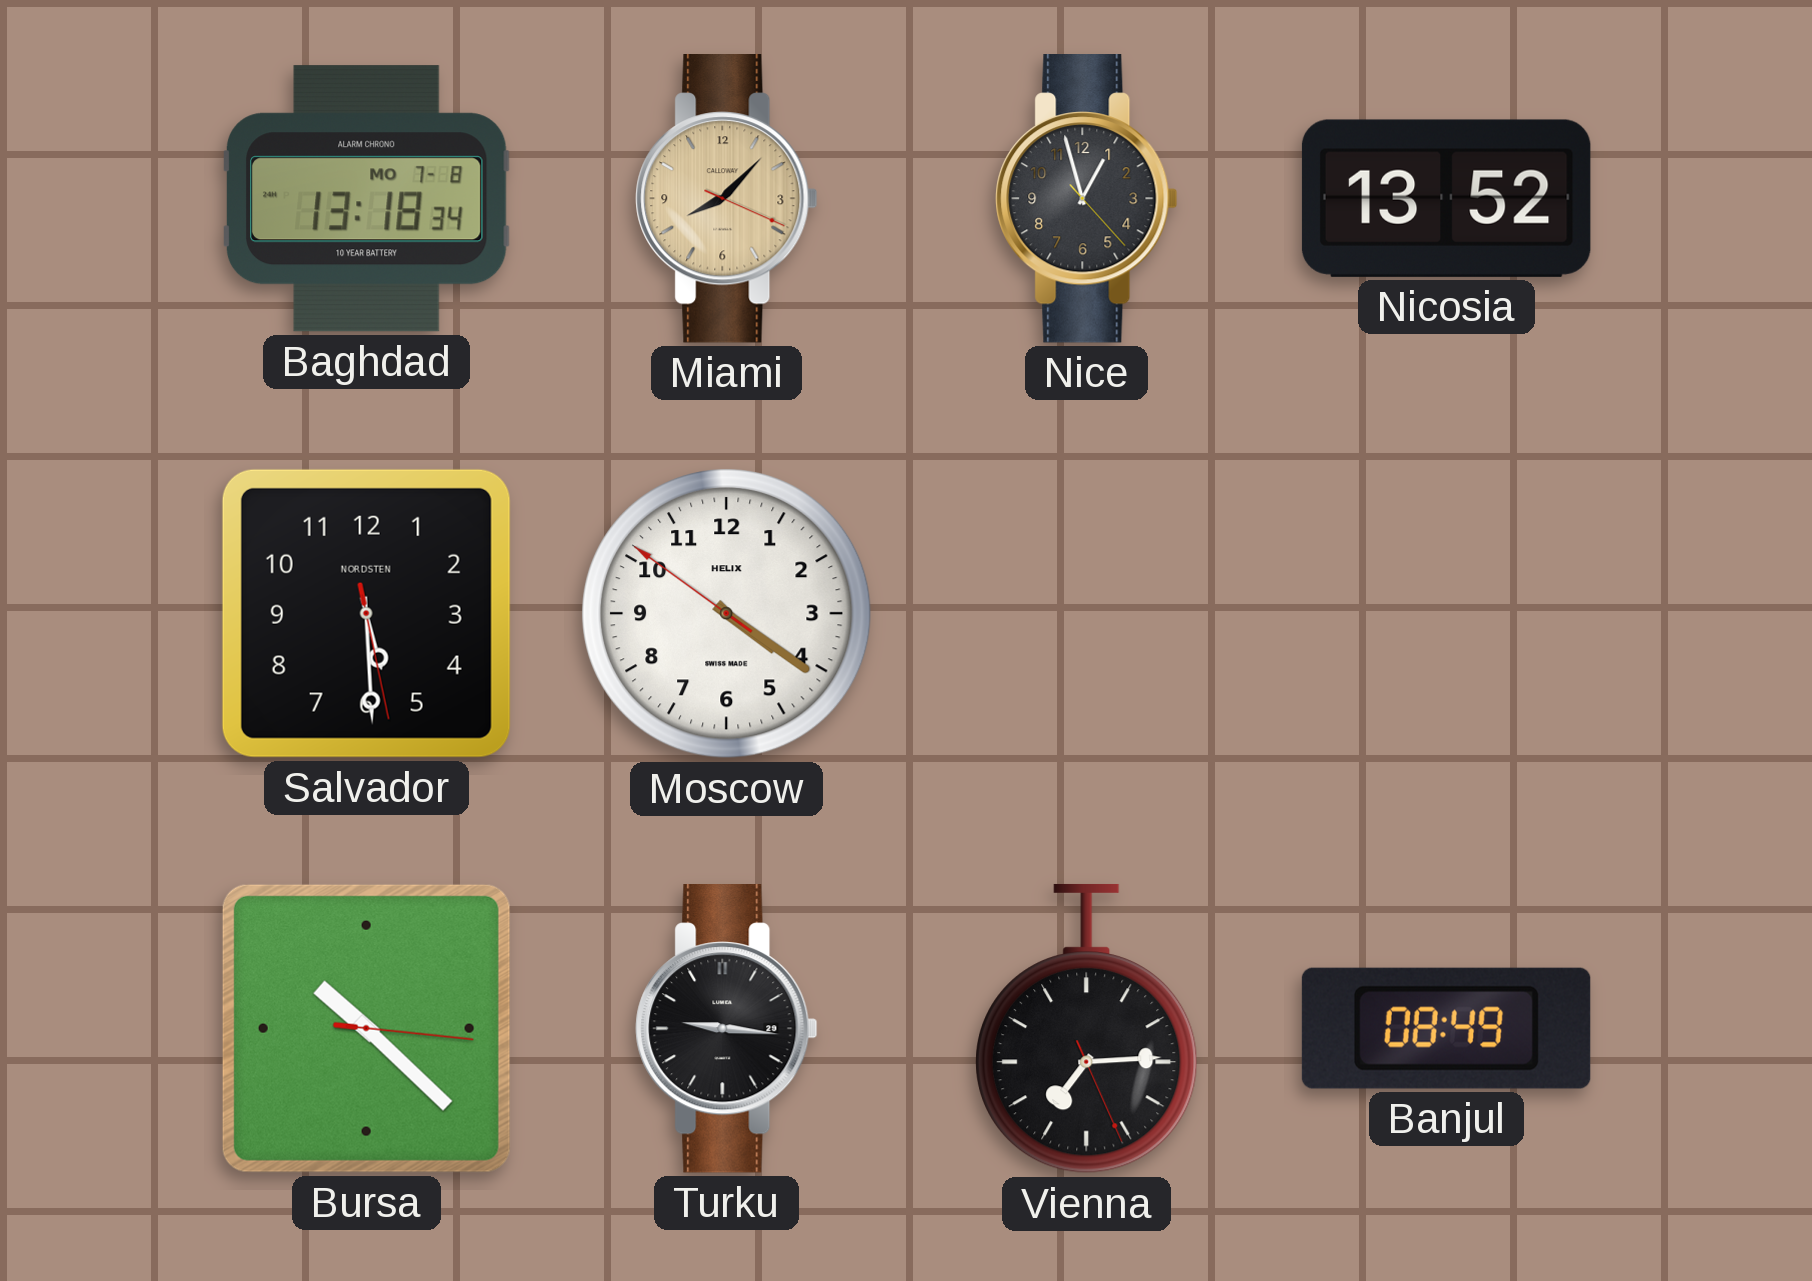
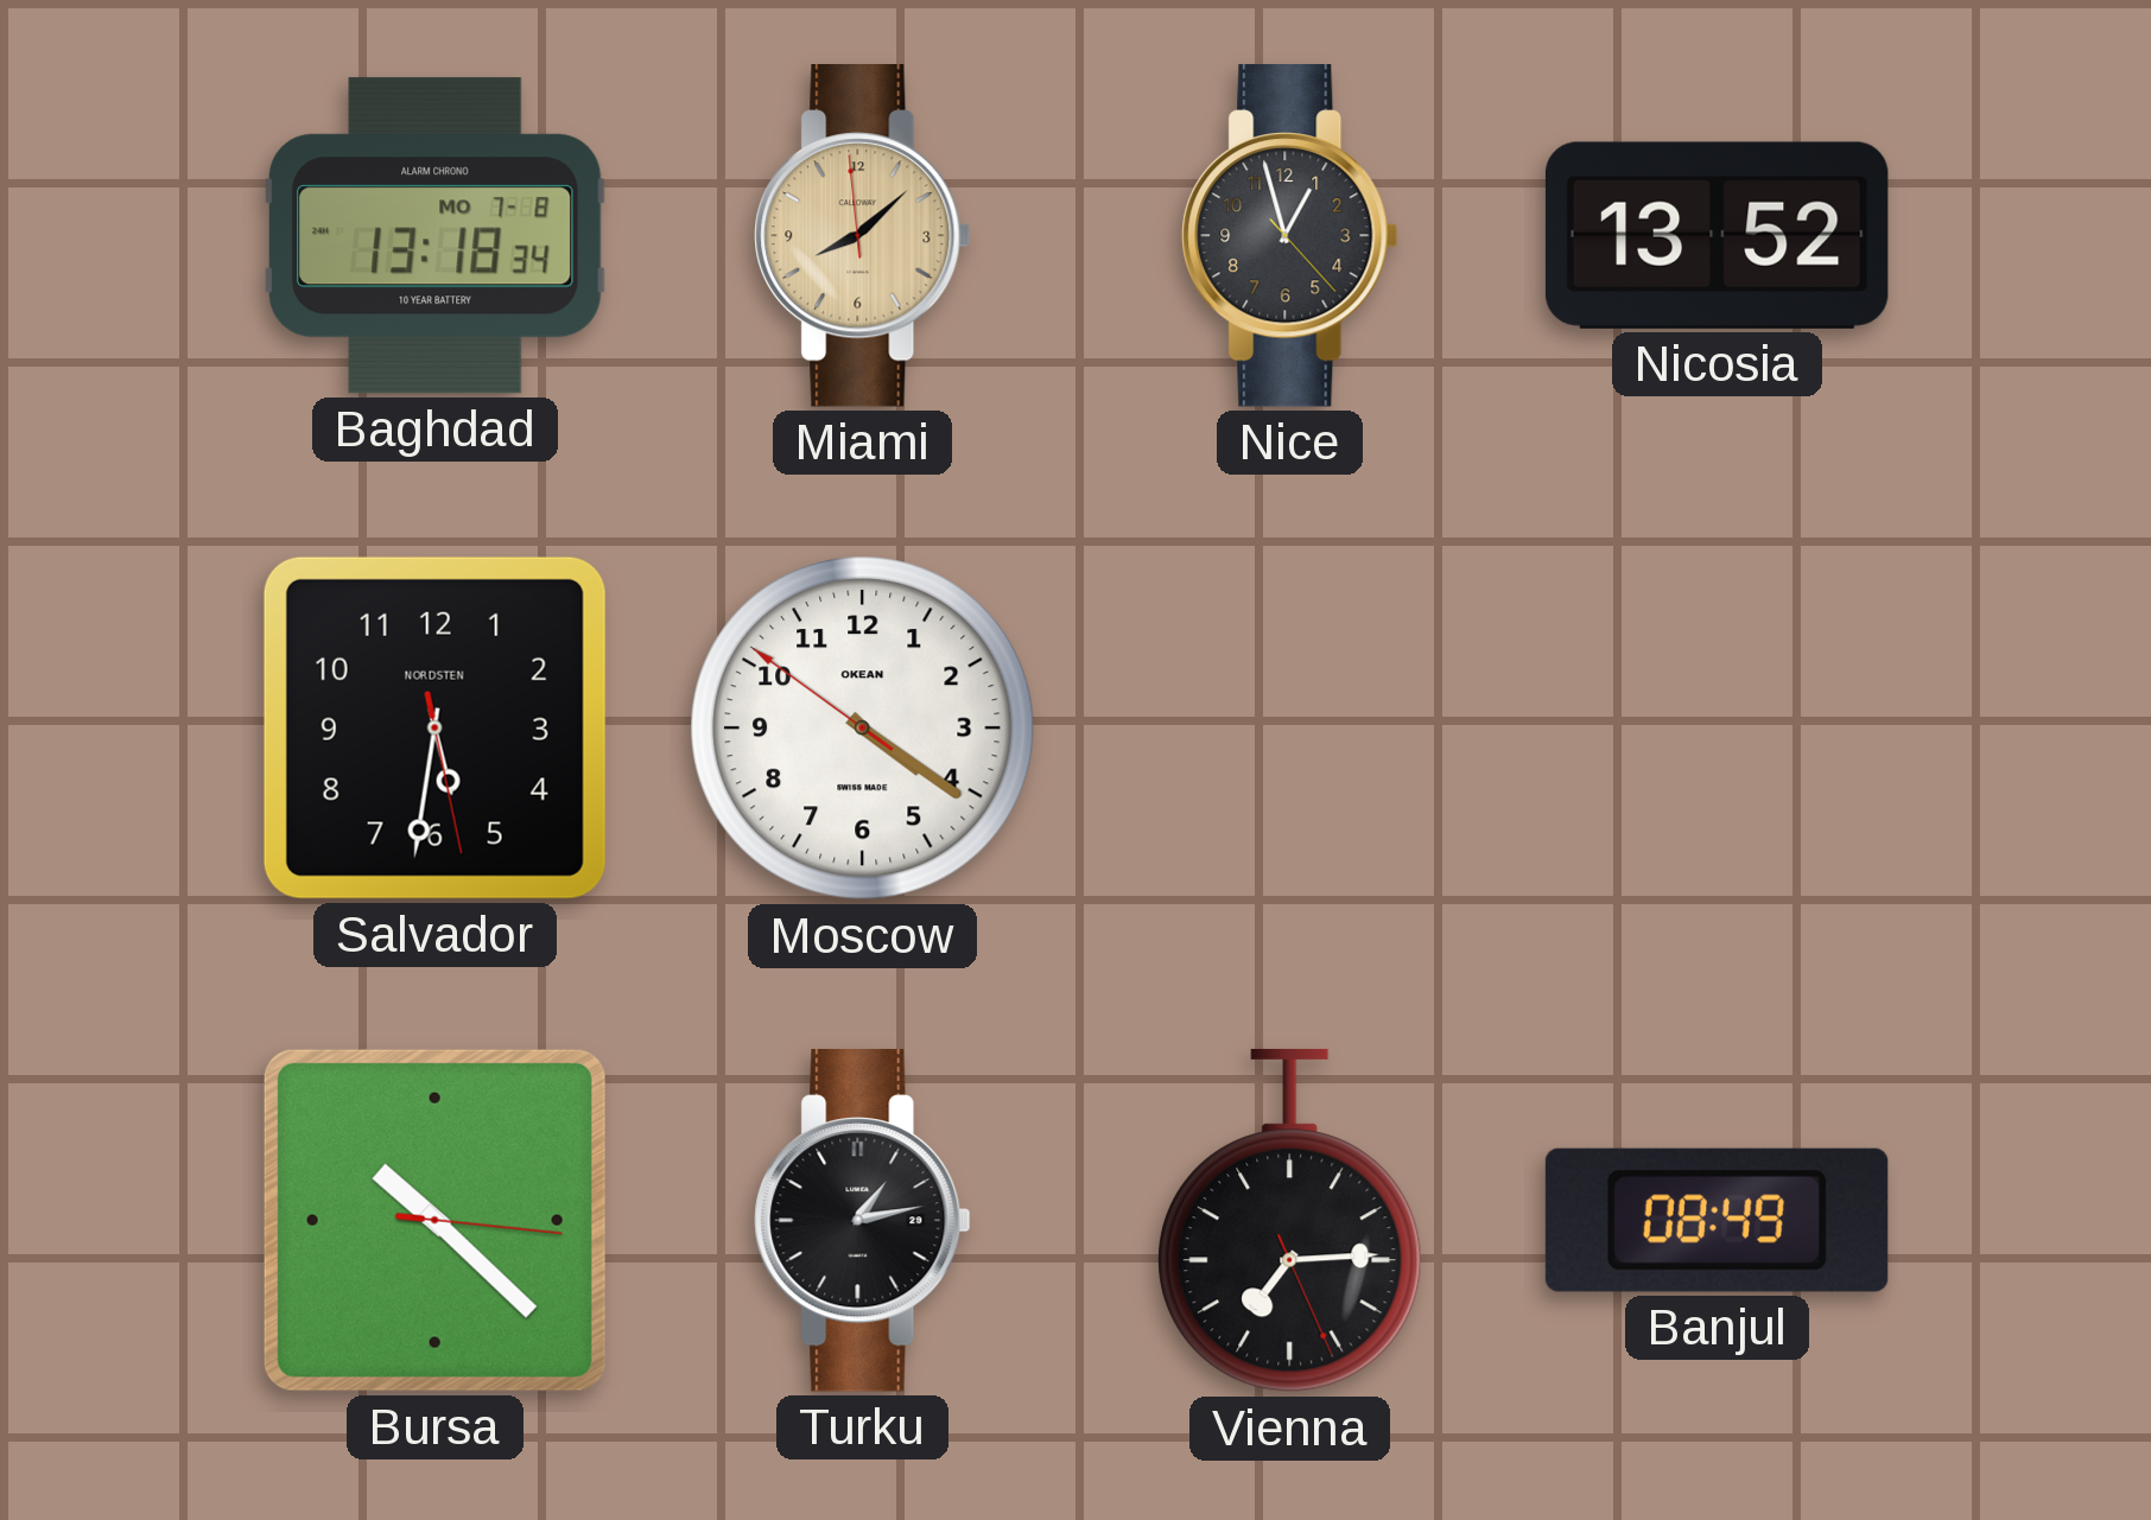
Miami: 8:07:19 -> 8:07:59 (863, 235)
Salvador: 5:29 -> 5:31 (434, 727)
Moscow brand: HELIX -> OKEAN (863, 729)
Turku: 9:16 -> 1:13 (863, 1220)
